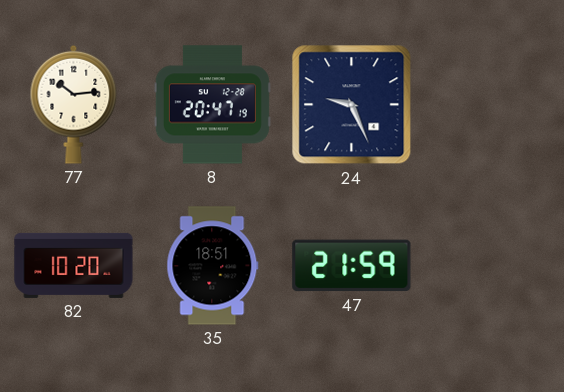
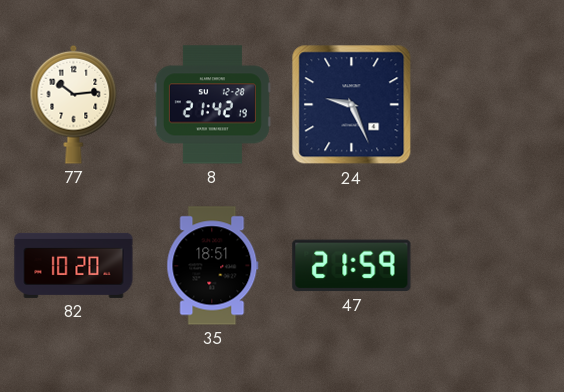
8: 20:47 -> 21:42 (212, 105)
